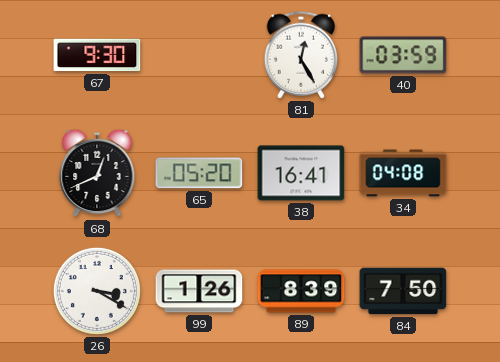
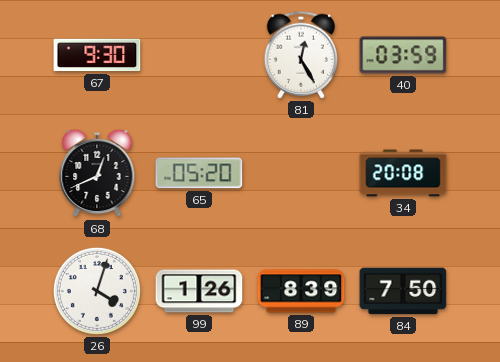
38: 16:41 -> none (301, 173)
34: 04:08 -> 20:08 (403, 173)
26: 3:20 -> 4:03 (97, 291)
